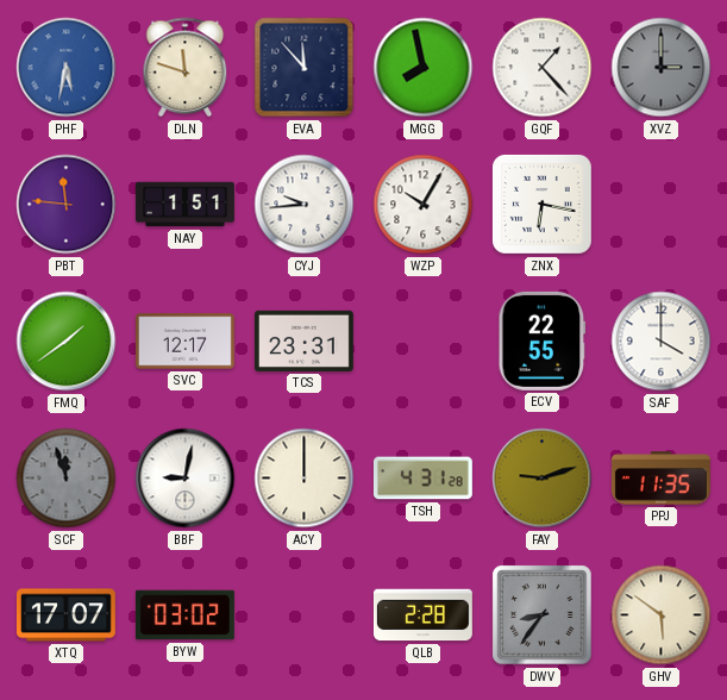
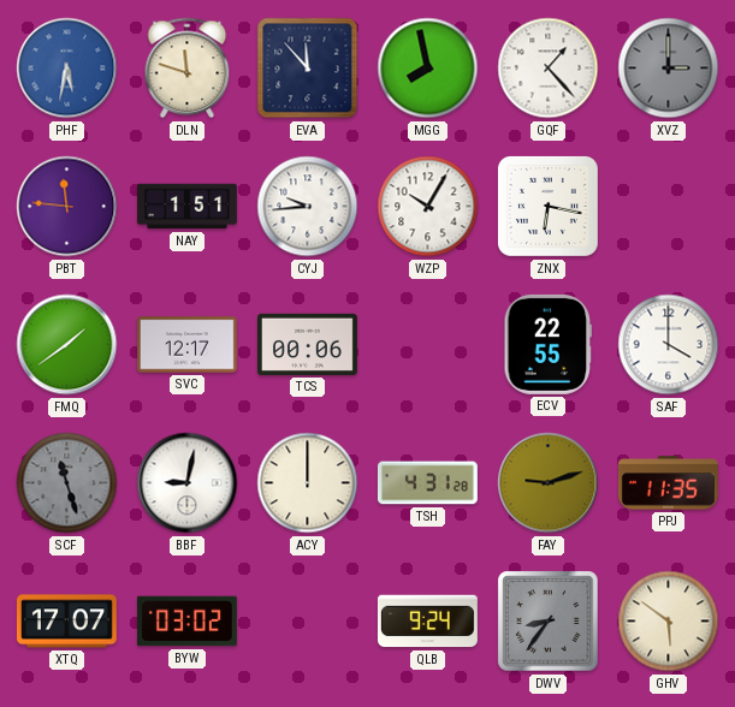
TCS: 23:31 -> 00:06 (307, 344)
SCF: 11:57 -> 11:27 (67, 483)
QLB: 2:28 -> 9:24 (427, 622)
